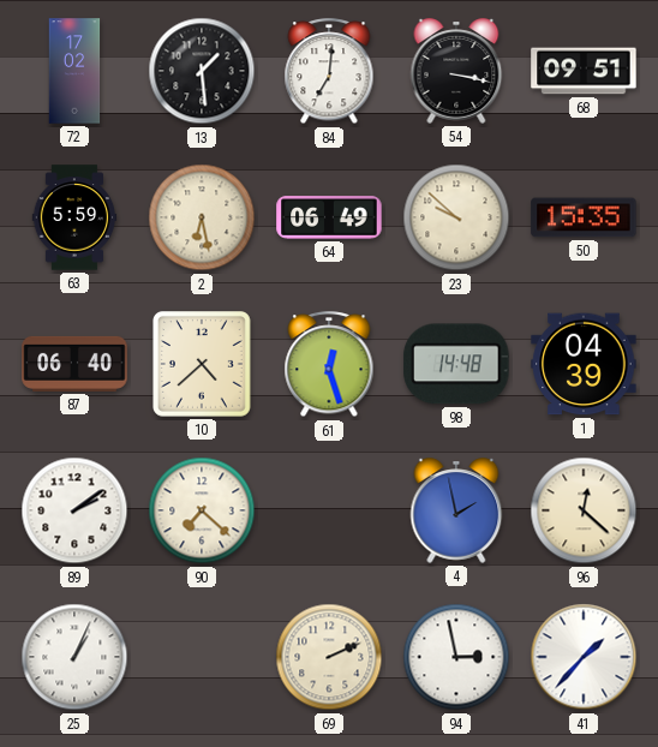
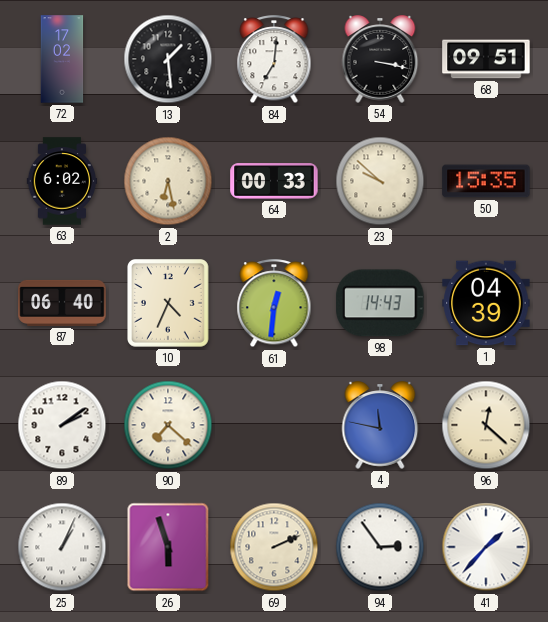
63: 5:59 -> 6:02 (62, 181)
64: 06:49 -> 00:33 (274, 181)
10: 4:38 -> 4:34 (169, 304)
61: 12:27 -> 12:31 (274, 304)
98: 14:48 -> 14:43 (380, 303)
4: 1:58 -> 11:47 (380, 425)
26: none -> 5:57 (168, 547)
94: 2:58 -> 2:54 (380, 547)
